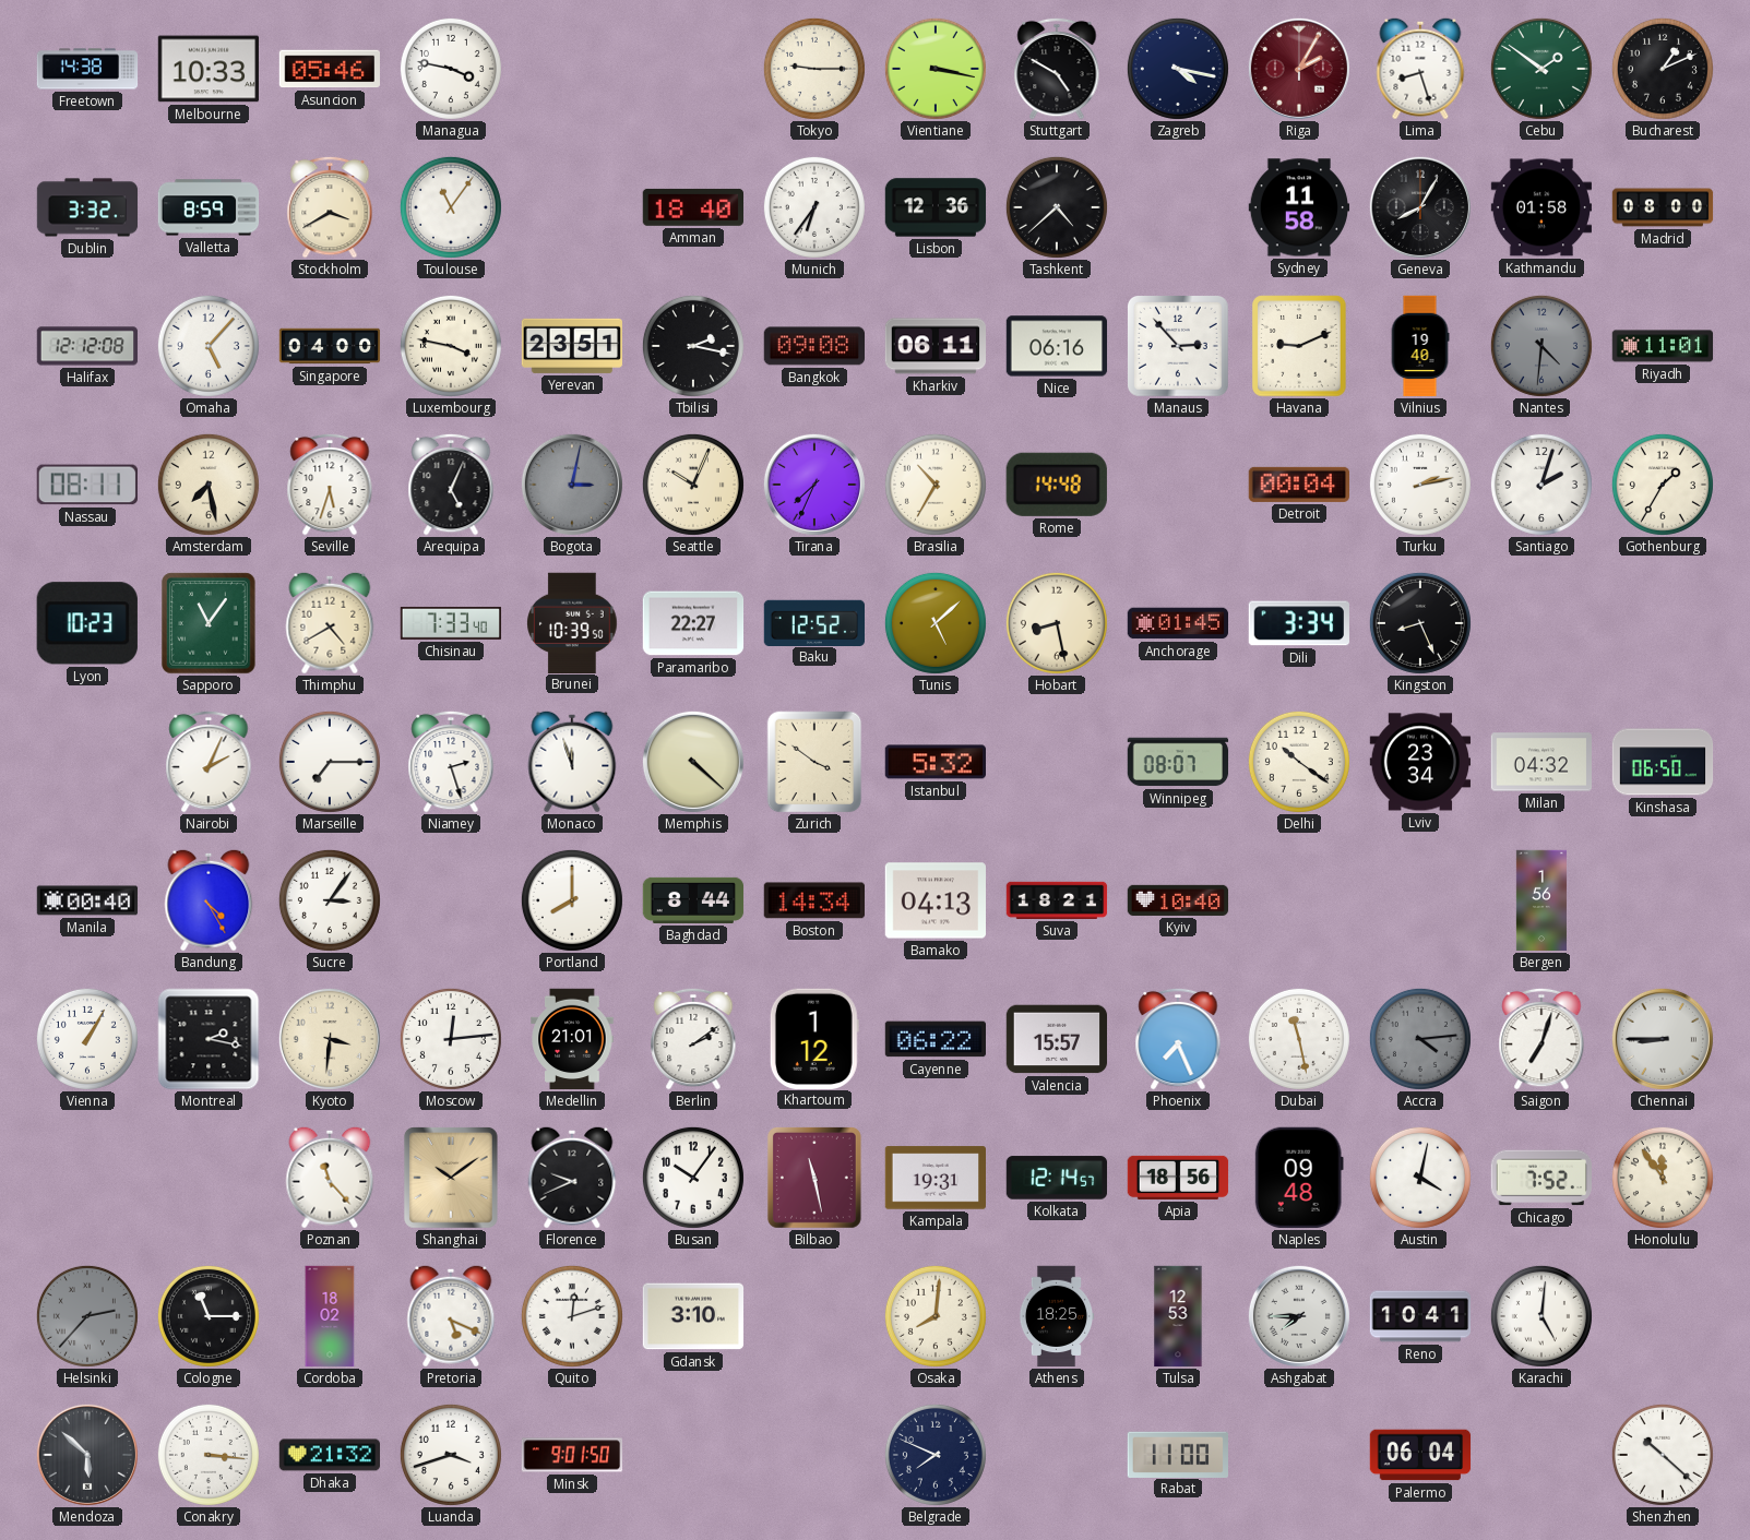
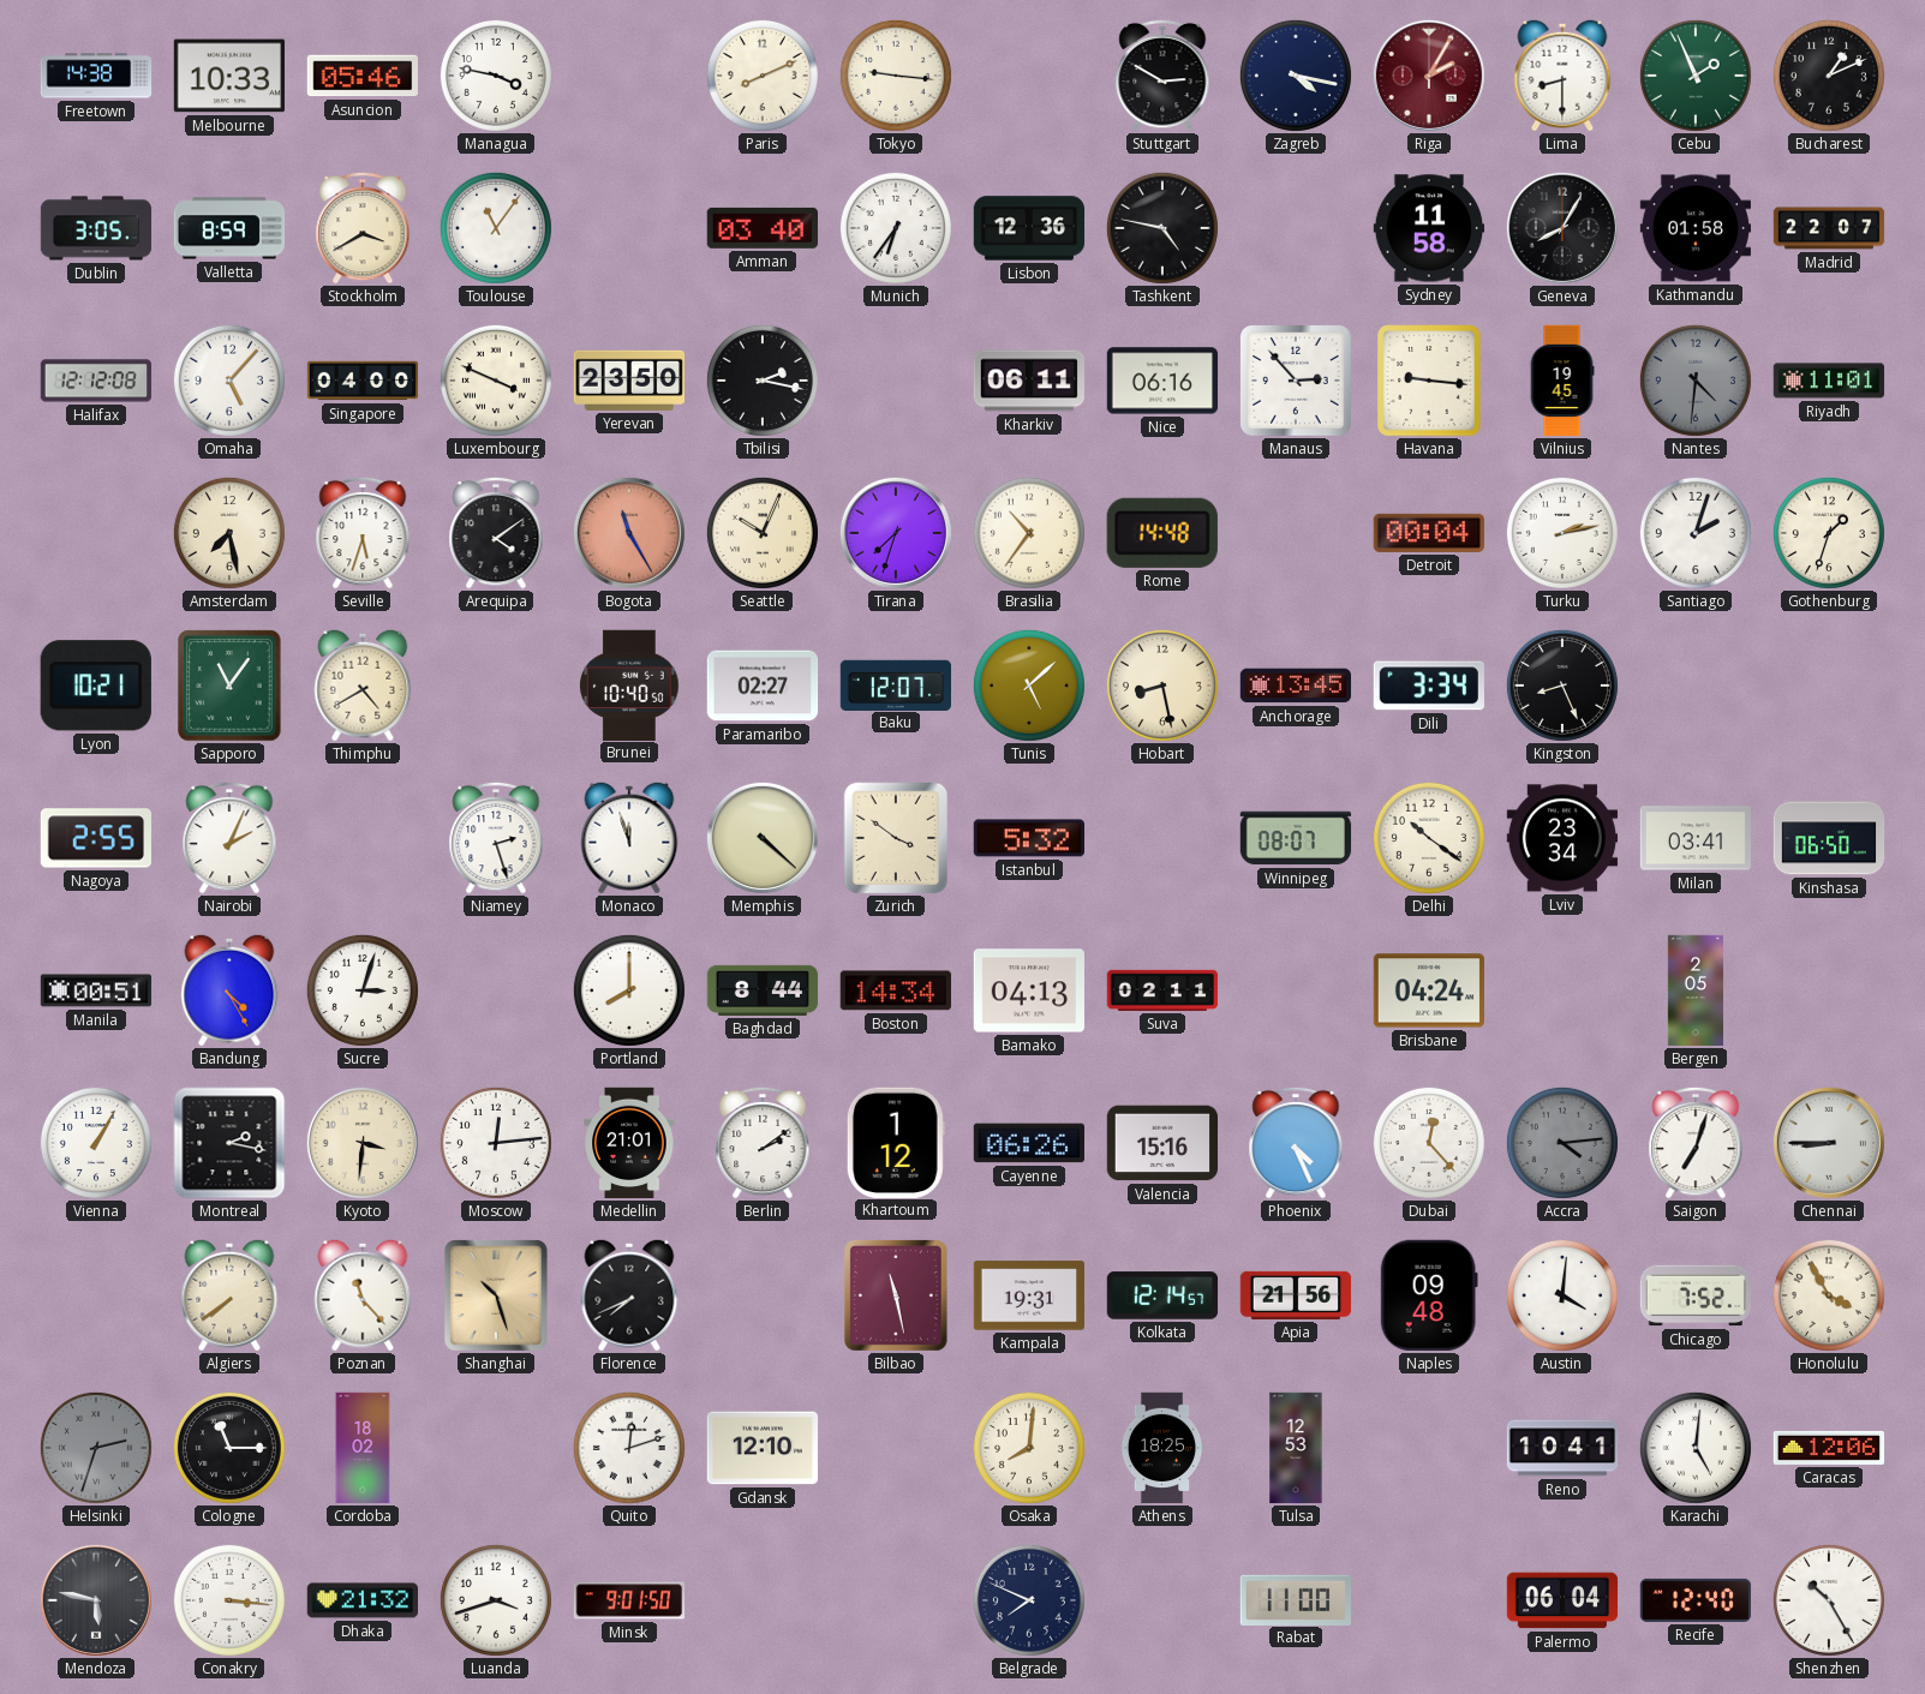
Paris: none -> 8:11 (763, 76)
Tokyo: 9:15 -> 9:16 (896, 76)
Vientiane: 3:17 -> none (936, 69)
Stuttgart: 4:50 -> 2:50 (1162, 76)
Lima: 8:27 -> 8:30 (1562, 76)
Cebu: 1:51 -> 1:56 (1696, 76)
Dublin: 3:32 -> 3:05 (96, 228)
Amman: 18:40 -> 03:40 (761, 228)
Tashkent: 4:38 -> 4:47 (1162, 228)
Madrid: 08:00 -> 22:07 (1829, 228)
Luxembourg: 3:47 -> 3:49 (496, 381)
Yerevan: 23:51 -> 23:50 (628, 381)
Bangkok: 09:08 -> none (813, 346)
Havana: 9:11 -> 9:16 (1429, 381)
Vilnius: 19:40 -> 19:45 (1562, 381)
Nassau: 08:11 -> none (87, 485)
Arequipa: 5:04 -> 4:09 (496, 533)
Bogota: 3:02 -> 11:25 (629, 533)
Bogota dial: grey -> salmon (629, 533)
Tirana: 7:34 -> 7:33 (896, 533)
Brasilia: 10:35 -> 10:36 (1029, 533)
Gothenburg: 1:35 -> 1:33 (1829, 533)
Lyon: 10:23 -> 10:21 (96, 686)
Chisinau: 7:33 -> none (451, 623)
Brunei: 10:39 -> 10:40 (630, 684)
Paramaribo: 22:27 -> 02:27 (763, 686)
Baku: 12:52 -> 12:07 (895, 684)
Anchorage: 01:45 -> 13:45 (1295, 686)
Nagoya: none -> 2:55 (95, 838)
Marseille: 7:15 -> none (330, 762)
Milan: 04:32 -> 03:41 (1696, 838)
Manila: 00:40 -> 00:51 (96, 990)
Sucre: 3:06 -> 3:03 (363, 990)
Suva: 18:21 -> 02:11 (1162, 990)
Kyiv: 10:40 -> none (1178, 900)
Brisbane: none -> 04:24 (1428, 990)
Bergen: 1:56 -> 2:05 (1696, 990)
Cayenne: 06:22 -> 06:26 (1029, 1143)
Valencia: 15:57 -> 15:16 (1162, 1143)
Phoenix: 7:26 -> 4:26 (1296, 1143)
Dubai: 11:28 -> 12:23 (1429, 1143)
Algiers: none -> 7:39 (229, 1295)
Shanghai: 10:09 -> 10:27 (496, 1297)
Florence: 9:41 -> 7:41 (629, 1295)
Busan: 10:06 -> none (693, 1178)
Apia: 18:56 -> 21:56 (1296, 1295)
Austin: 4:02 -> 4:01 (1562, 1295)
Honolulu: 11:54 -> 3:55 (1829, 1295)
Helsinki: 2:37 -> 2:33 (96, 1448)
Pretoria: 5:19 -> none (451, 1316)
Gdansk: 3:10 -> 12:10 (763, 1448)
Ashgabat: 7:45 -> none (1299, 1316)
Caracas: none -> 12:06 (1829, 1448)
Mendoza: 5:52 -> 5:47 (96, 1600)
Recife: none -> 12:40 (1696, 1600)
Shenzhen: 10:22 -> 10:25 (1829, 1600)
